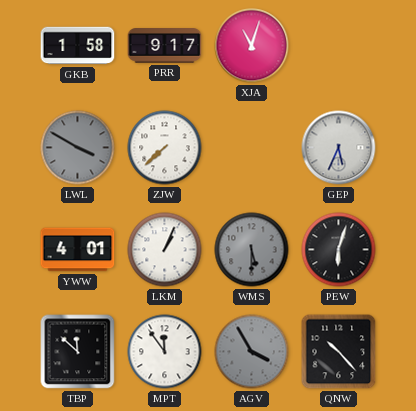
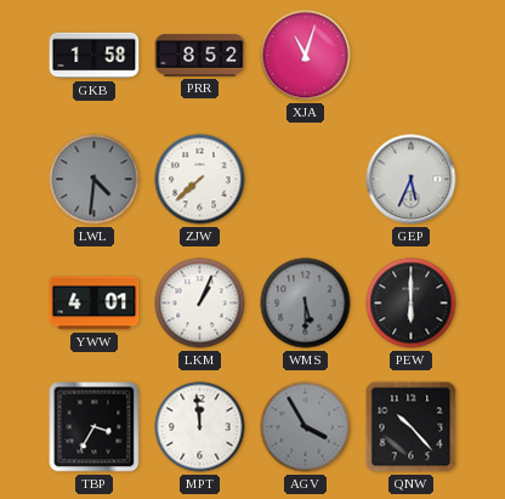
PRR: 9:17 -> 8:52 (200, 56)
LWL: 3:50 -> 4:31 (95, 180)
PEW: 6:03 -> 6:00 (412, 304)
TBP: 11:52 -> 3:35 (95, 427)
MPT: 11:54 -> 11:59 (200, 427)
